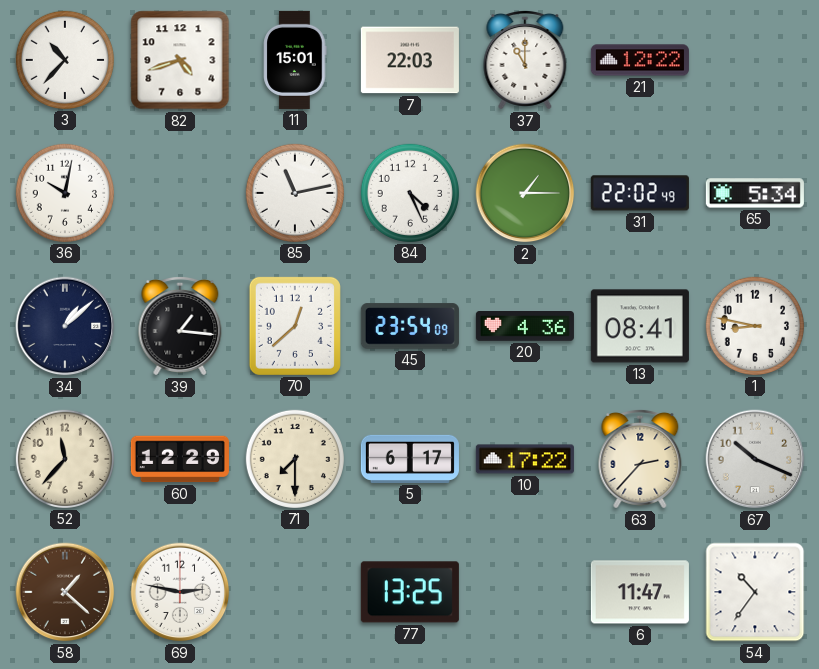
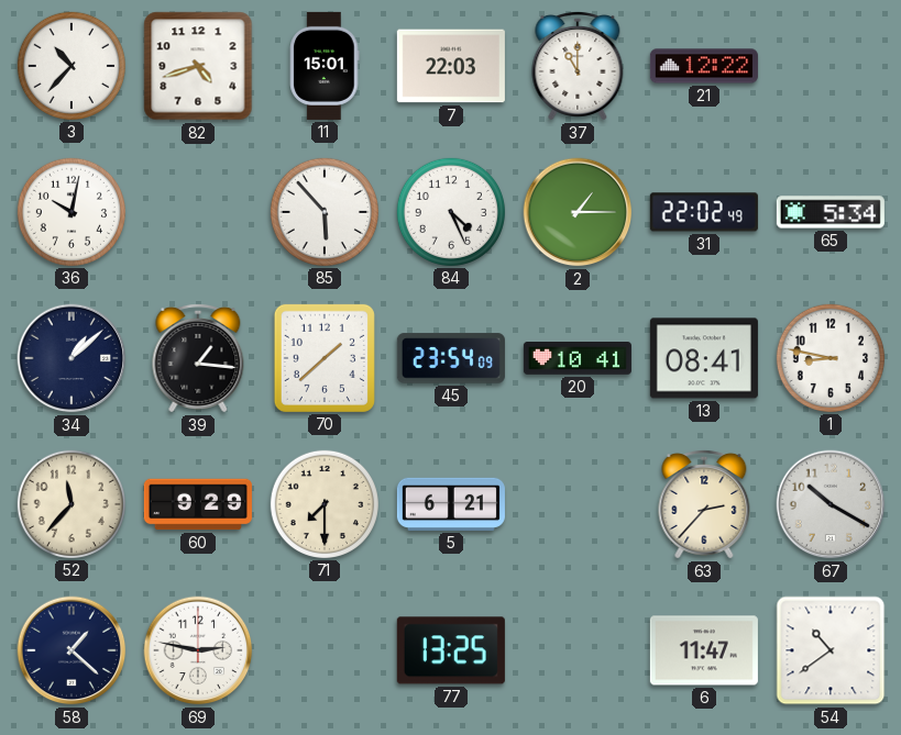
85: 11:13 -> 5:53 (325, 212)
70: 12:38 -> 1:38 (325, 358)
20: 4:36 -> 10:41 (578, 359)
60: 12:29 -> 9:29 (198, 504)
5: 6:17 -> 6:21 (451, 504)
10: 17:22 -> none (525, 459)
67: 10:19 -> 10:20 (831, 504)
58 dial: brown -> navy (72, 650)
54: 10:36 -> 10:39 (831, 650)
